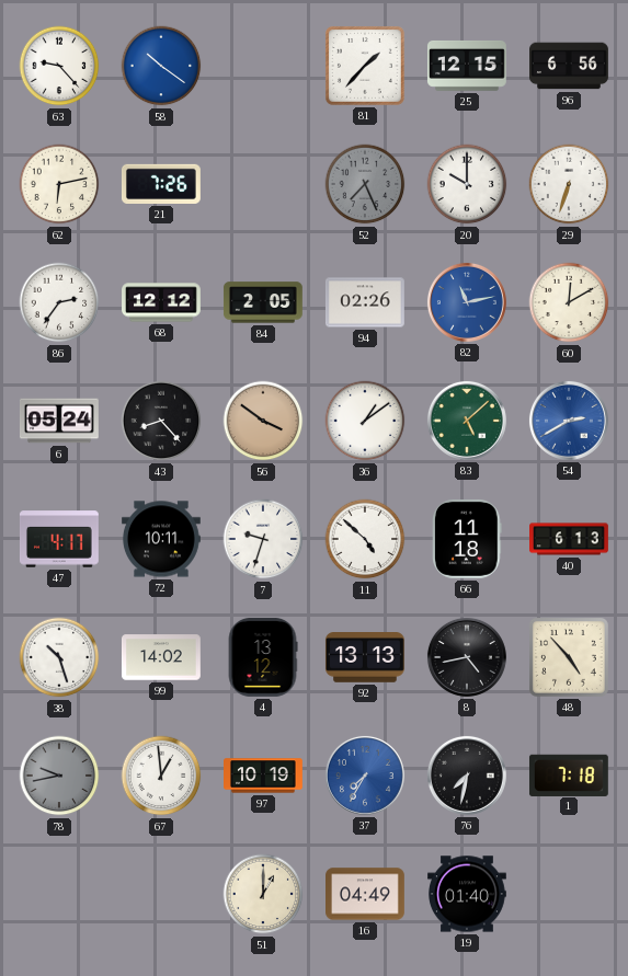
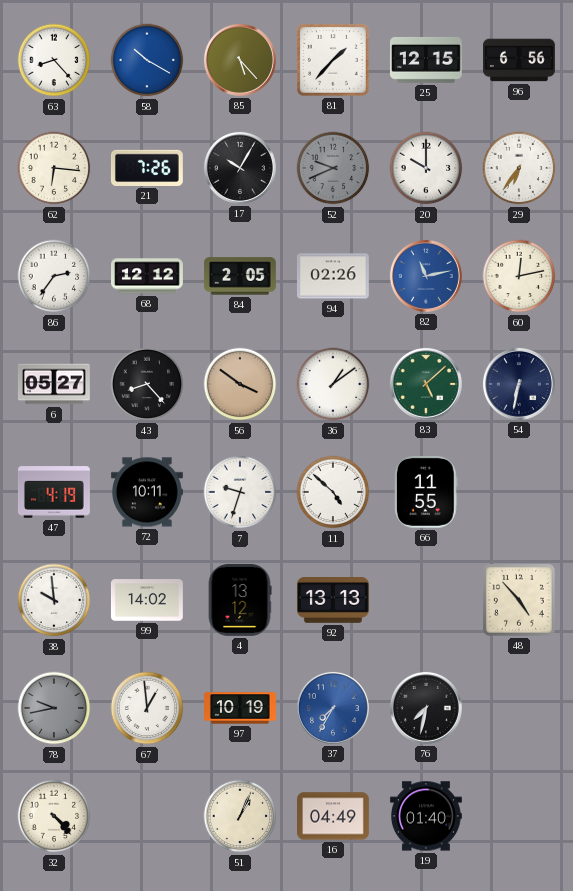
63: 9:23 -> 8:23 (54, 60)
58: 10:21 -> 10:20 (147, 60)
85: none -> 5:23 (240, 60)
62: 6:13 -> 6:16 (54, 168)
17: none -> 10:05 (240, 168)
52: 7:26 -> 9:41 (333, 168)
29: 6:33 -> 6:36 (519, 168)
60: 12:10 -> 12:13 (519, 276)
6: 05:24 -> 05:27 (54, 384)
54: 2:40 -> 6:32 (519, 384)
54 dial: blue -> navy (519, 384)
47: 4:17 -> 4:19 (54, 492)
66: 11:18 -> 11:55 (427, 492)
40: 6:13 -> none (570, 539)
38: 10:27 -> 9:59 (54, 600)
8: 4:43 -> none (467, 657)
1: 7:18 -> none (569, 774)
32: none -> 4:23 (54, 816)
51: 1:00 -> 1:04 (240, 816)
